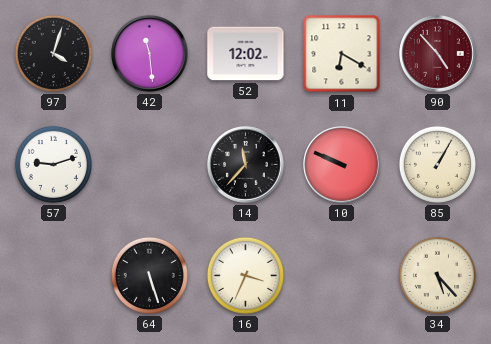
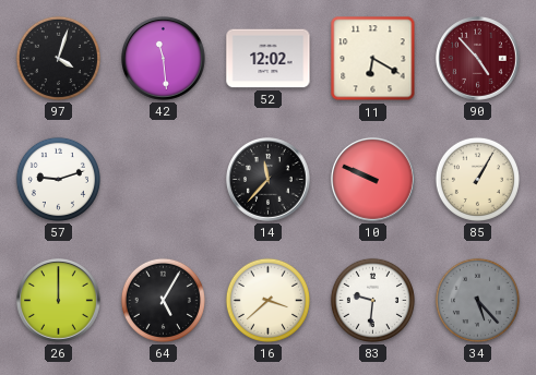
26: none -> 12:00 (59, 301)
64: 5:27 -> 5:05 (163, 300)
16: 3:34 -> 3:38 (267, 300)
83: none -> 9:31 (372, 300)
34 dial: cream -> grey (477, 300)
